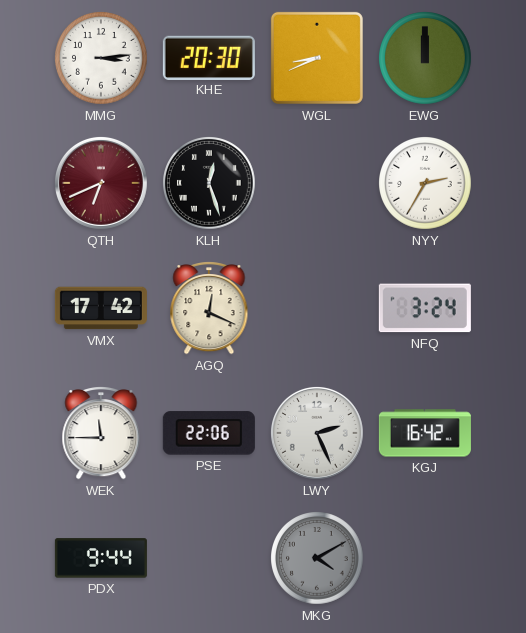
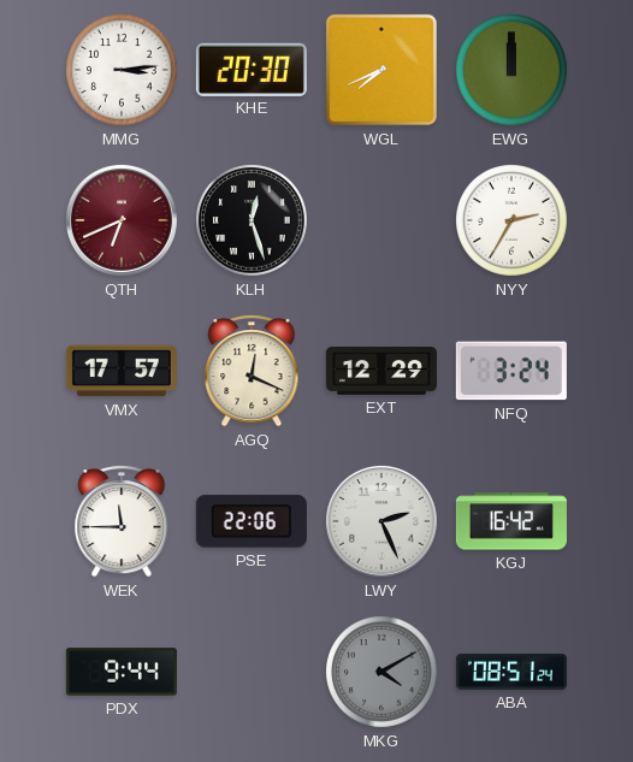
WGL: 8:41 -> 7:41 (381, 70)
VMX: 17:42 -> 17:57 (122, 371)
EXT: none -> 12:29 (381, 371)
ABA: none -> 08:51 (511, 672)
